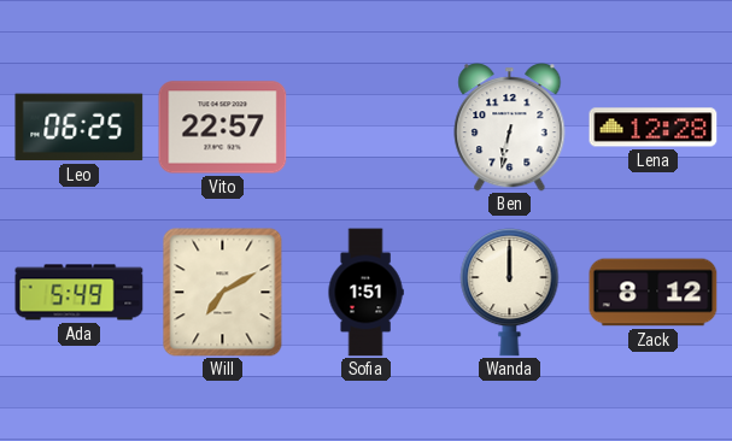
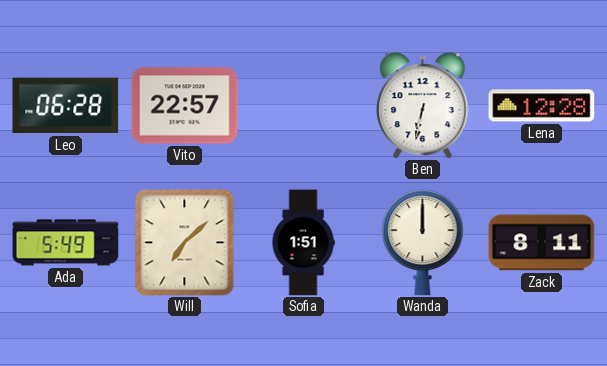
Leo: 06:25 -> 06:28 (66, 106)
Will: 7:10 -> 7:08 (185, 243)
Zack: 8:12 -> 8:11 (542, 243)
